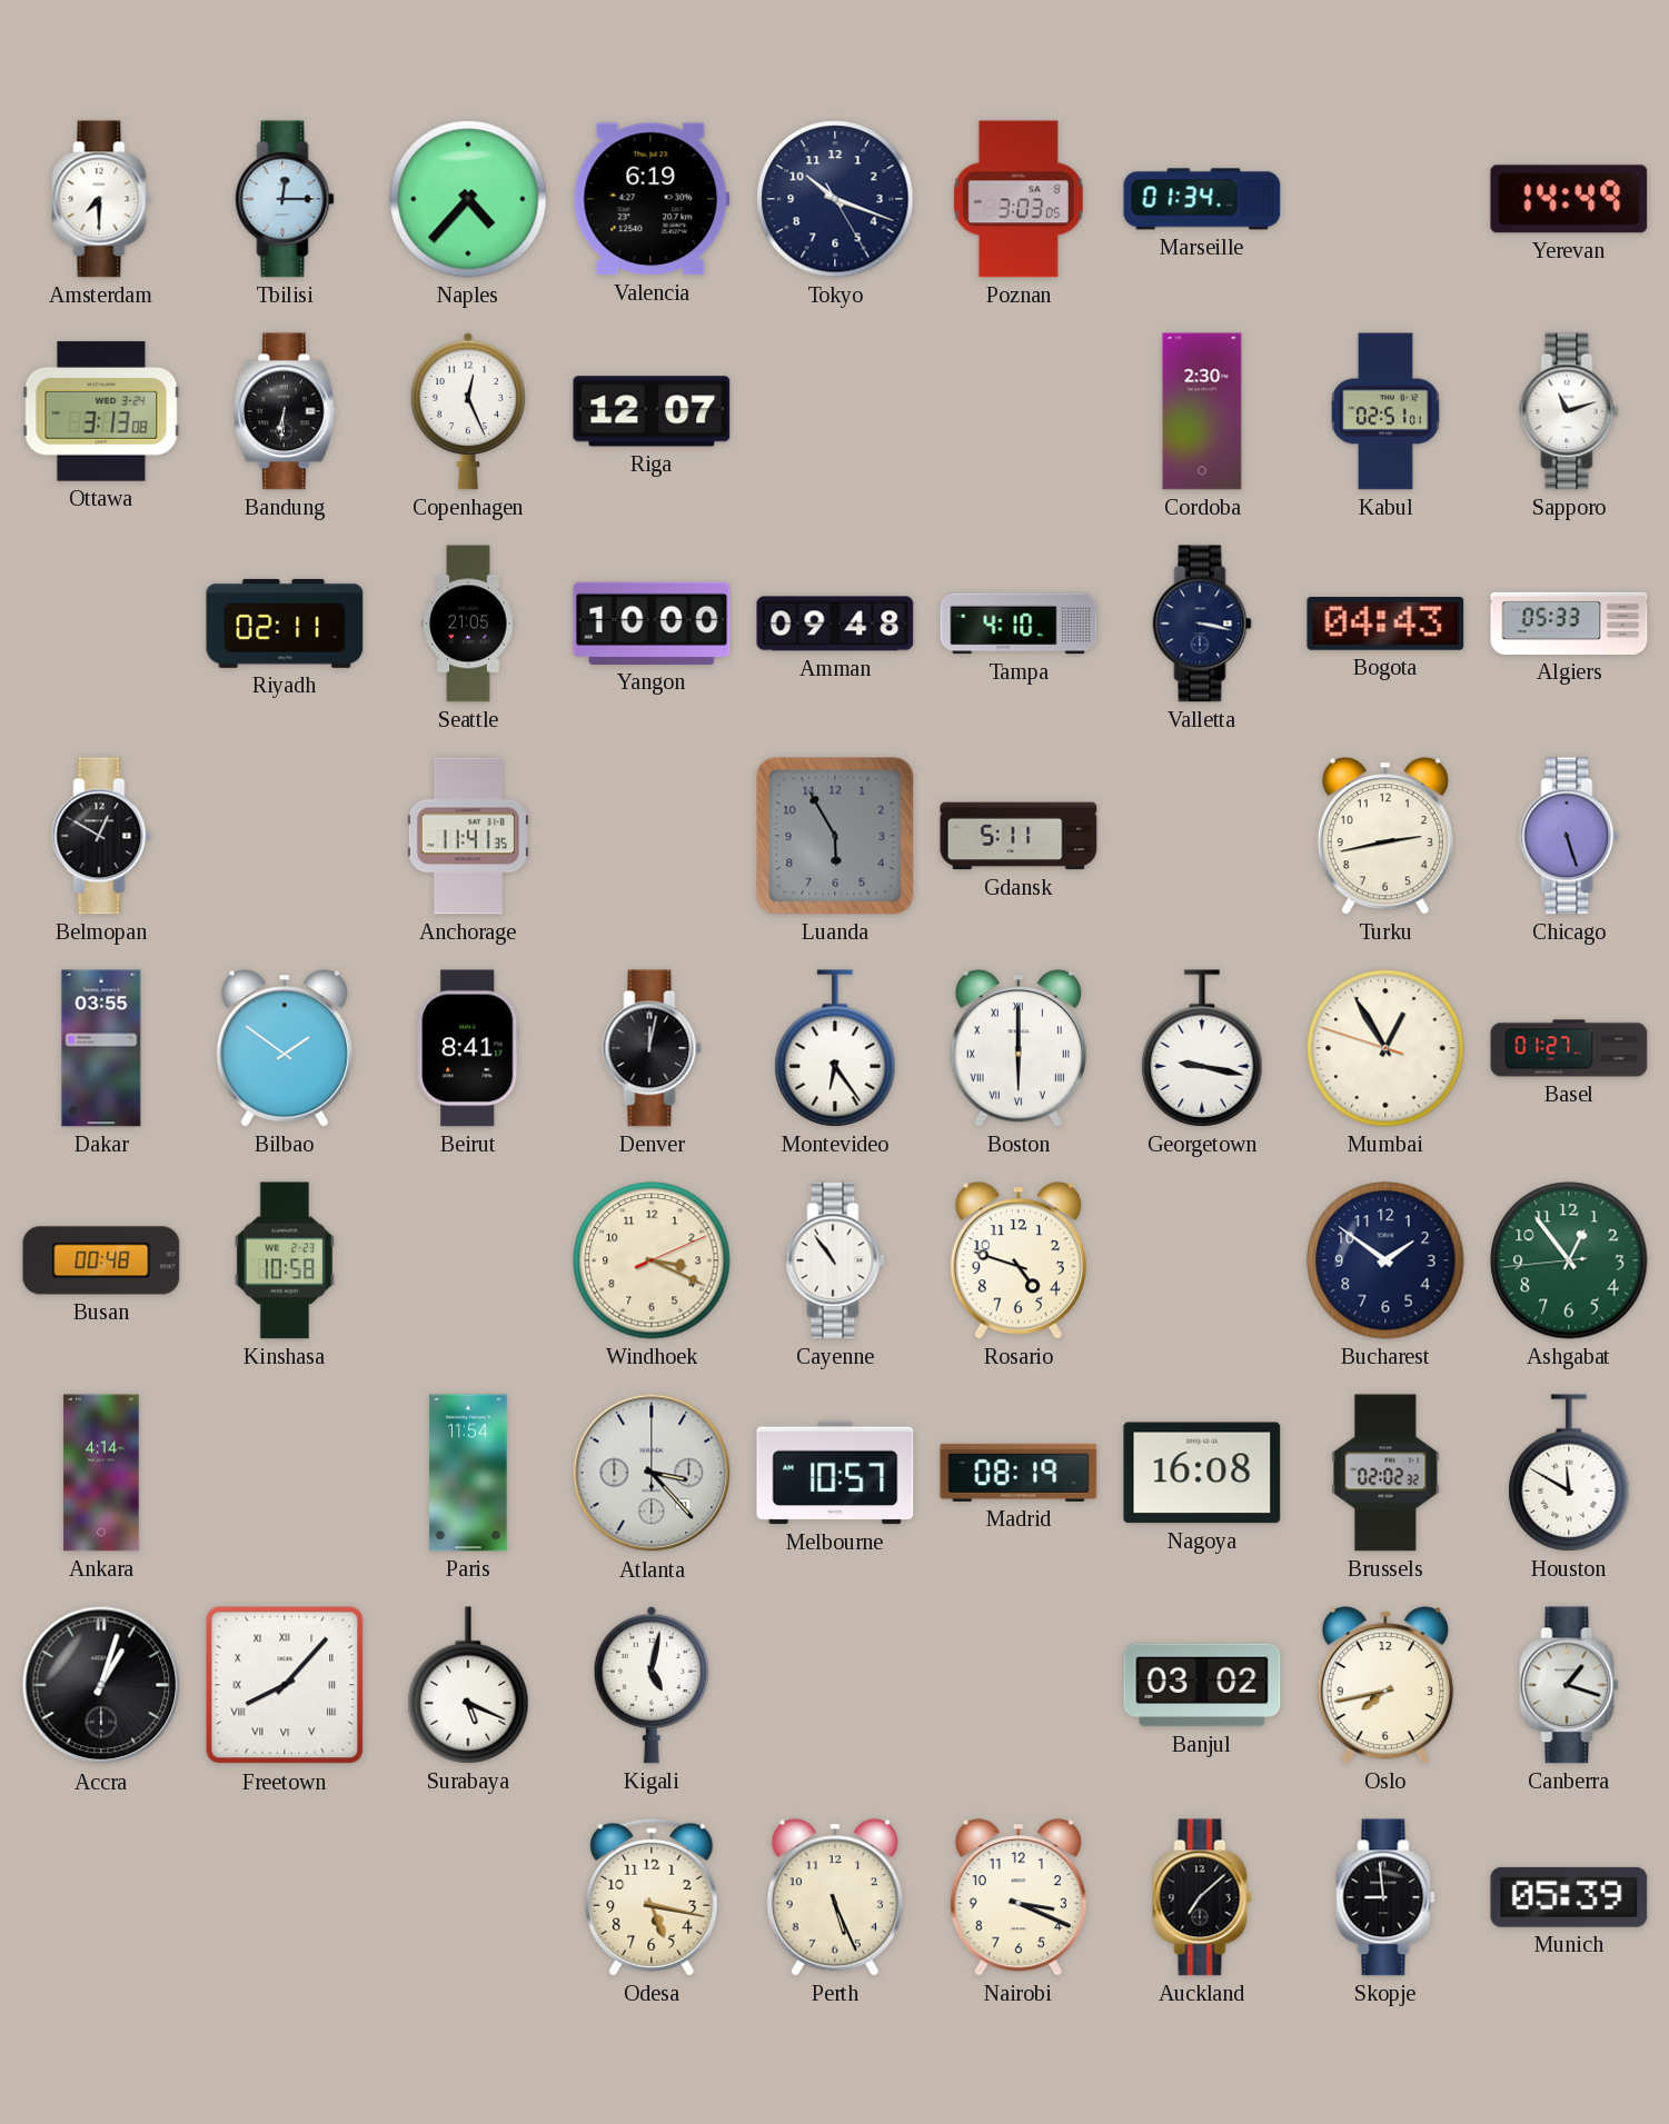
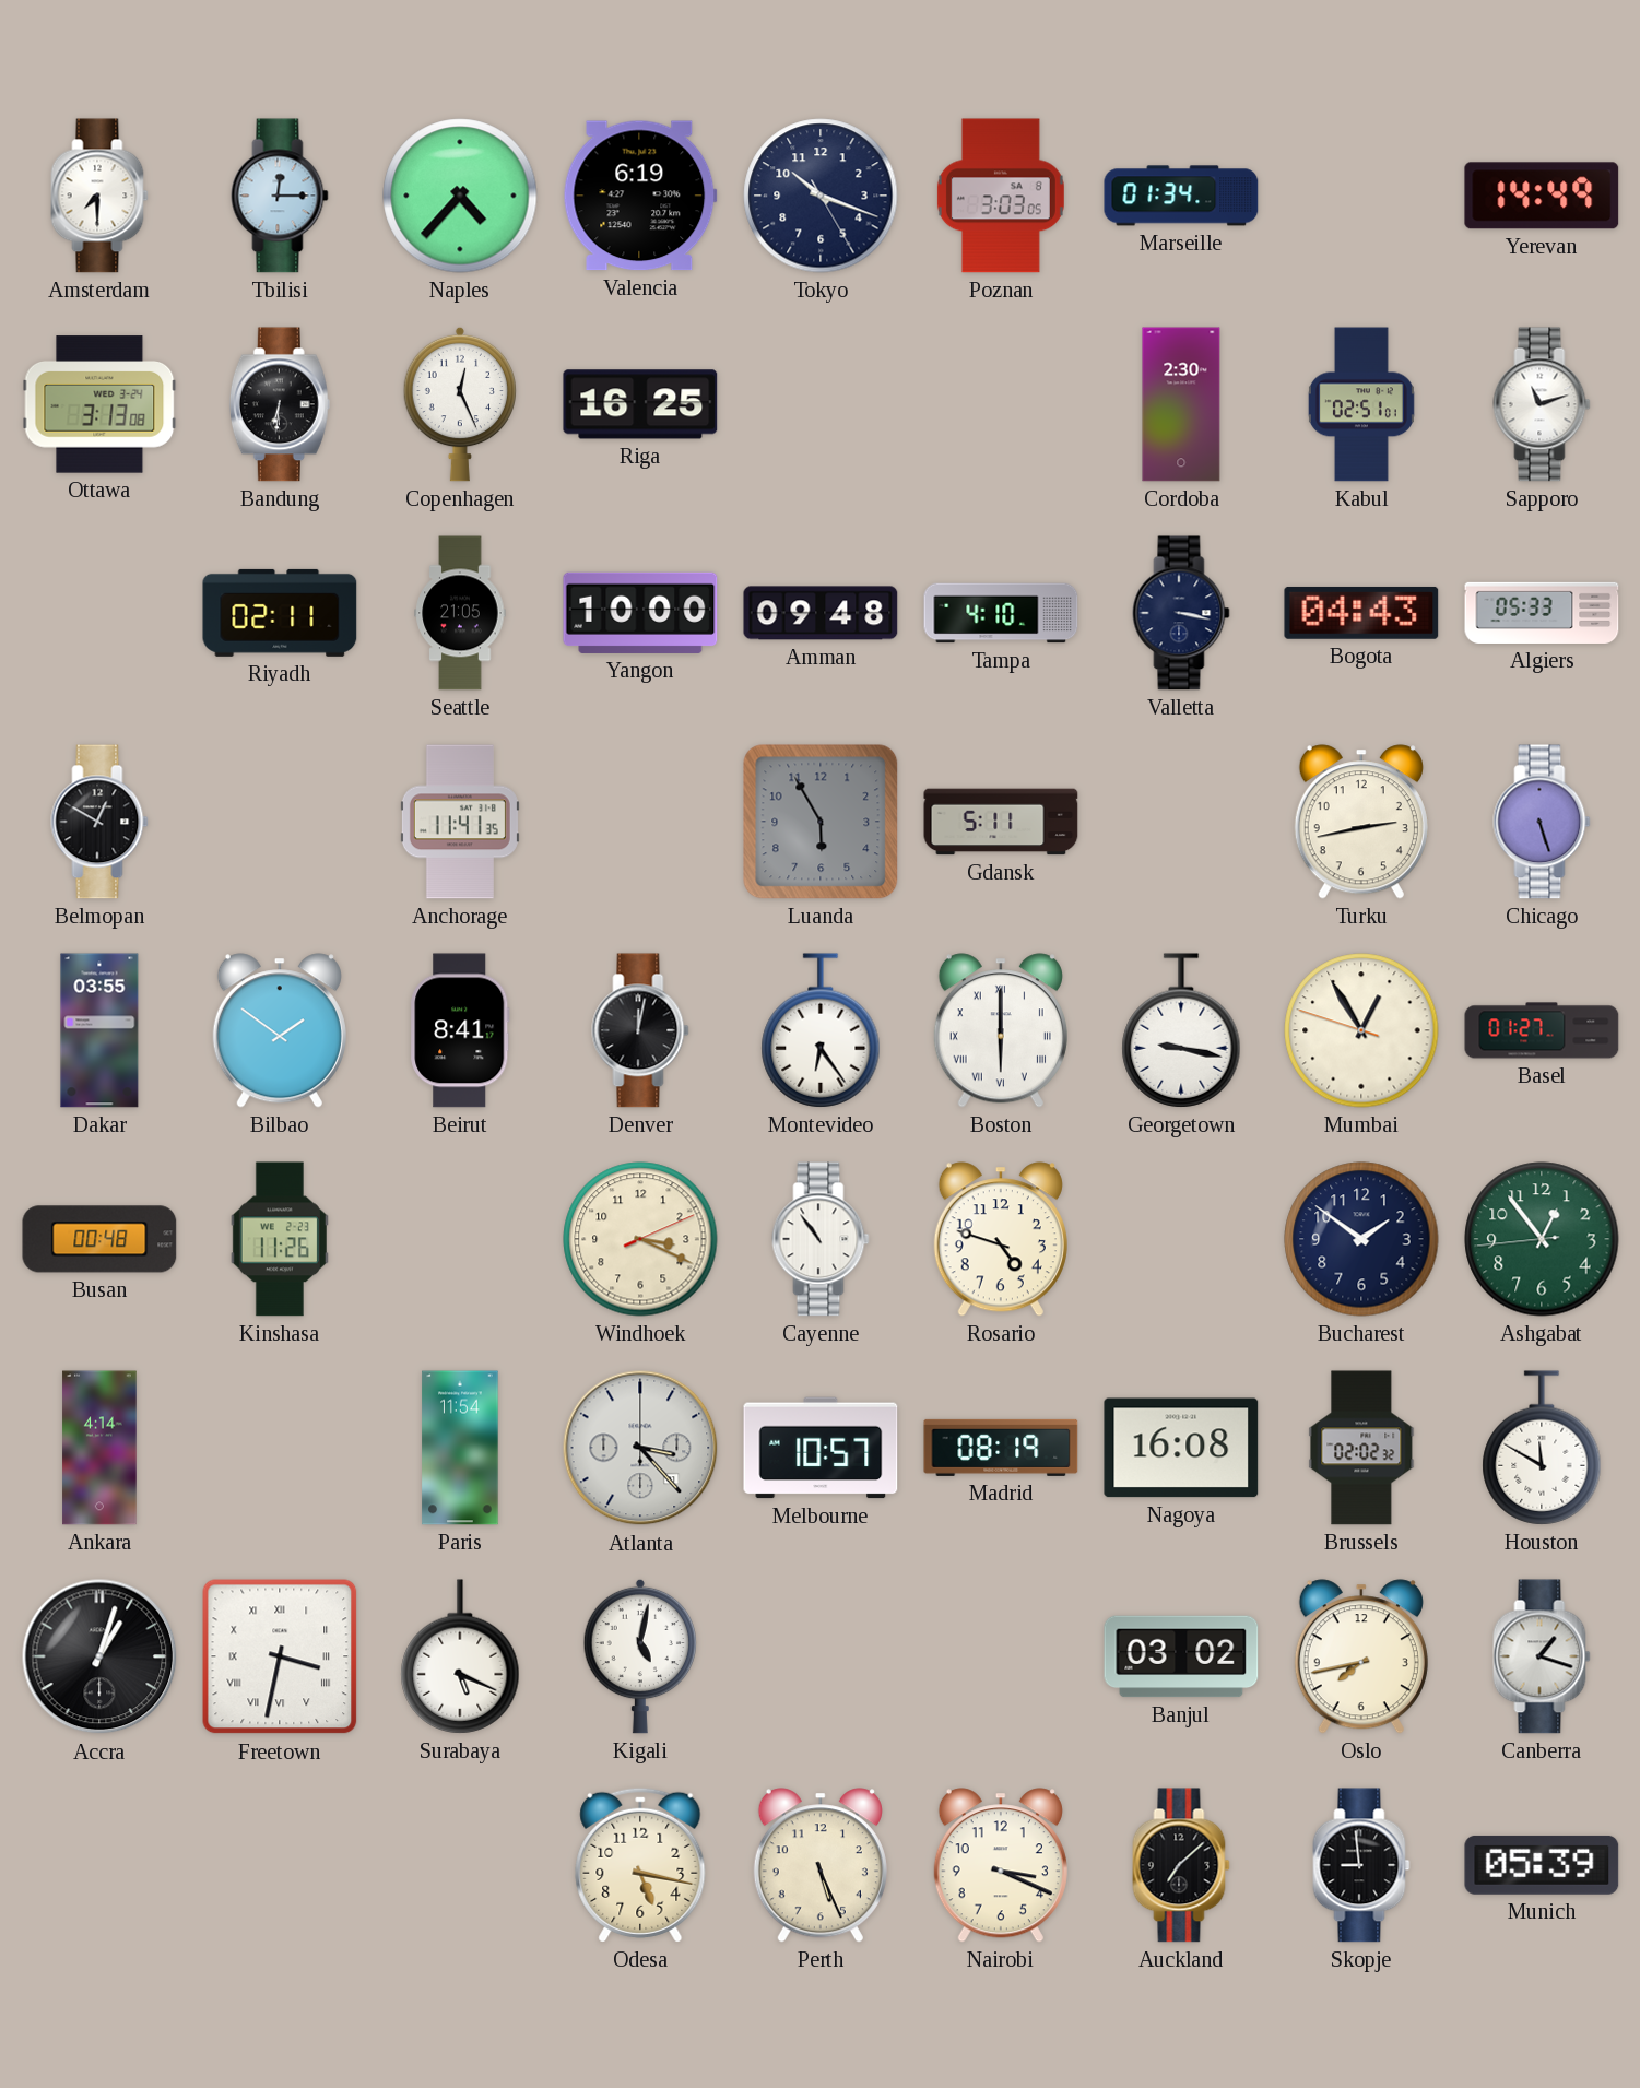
Riga: 12:07 -> 16:25 (640, 404)
Kinshasa: 10:58 -> 11:26 (280, 1239)
Freetown: 8:07 -> 3:32 (280, 1656)
